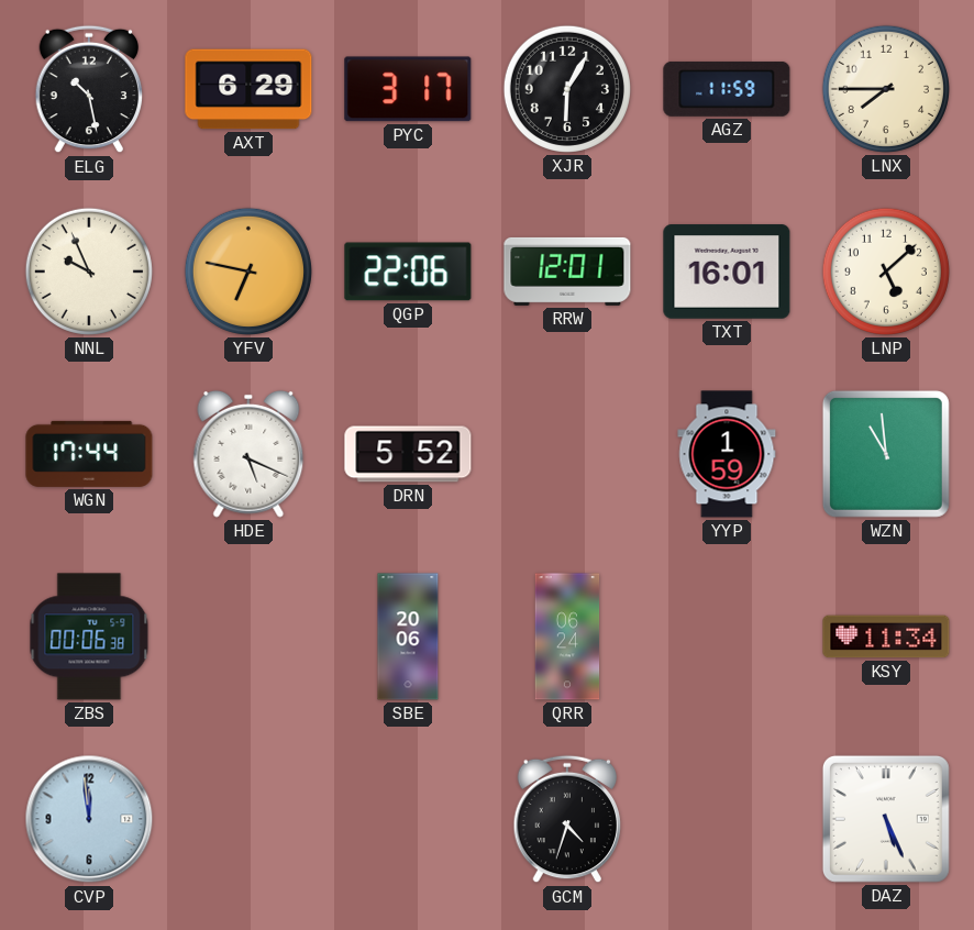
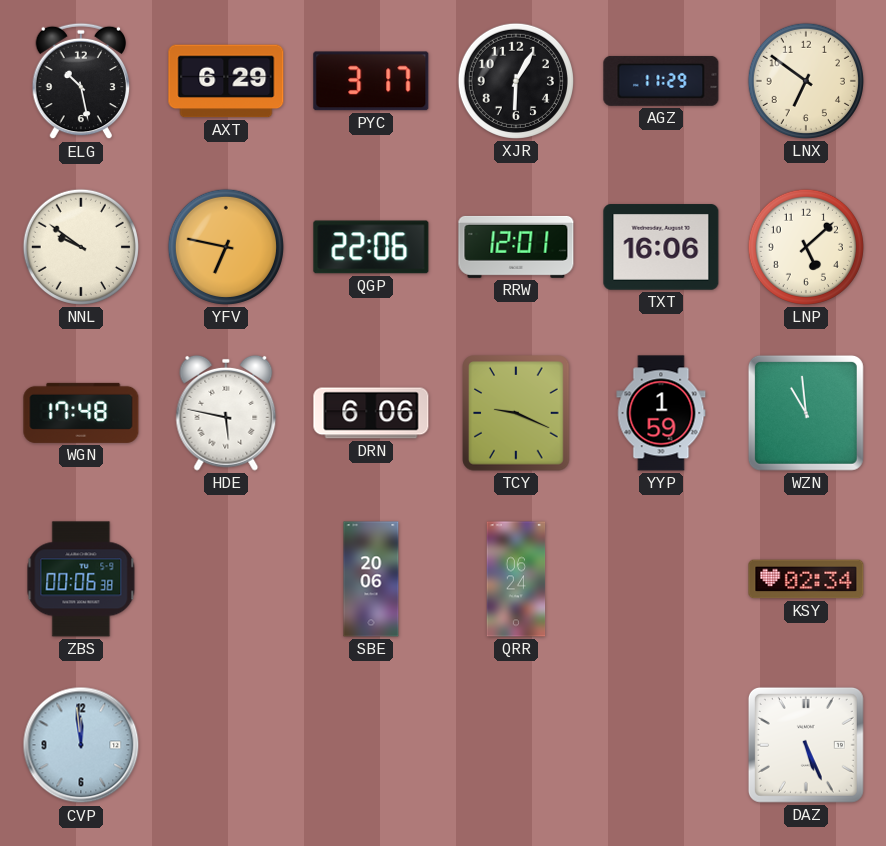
AGZ: 11:59 -> 11:29 (661, 81)
LNX: 7:45 -> 6:51 (806, 81)
NNL: 9:56 -> 9:51 (81, 247)
TXT: 16:01 -> 16:06 (661, 247)
WGN: 17:44 -> 17:48 (81, 413)
HDE: 5:19 -> 5:47 (226, 413)
DRN: 5:52 -> 6:06 (371, 413)
TCY: none -> 9:19 (516, 413)
KSY: 11:34 -> 02:34 (806, 579)
GCM: 4:33 -> none (567, 819)
